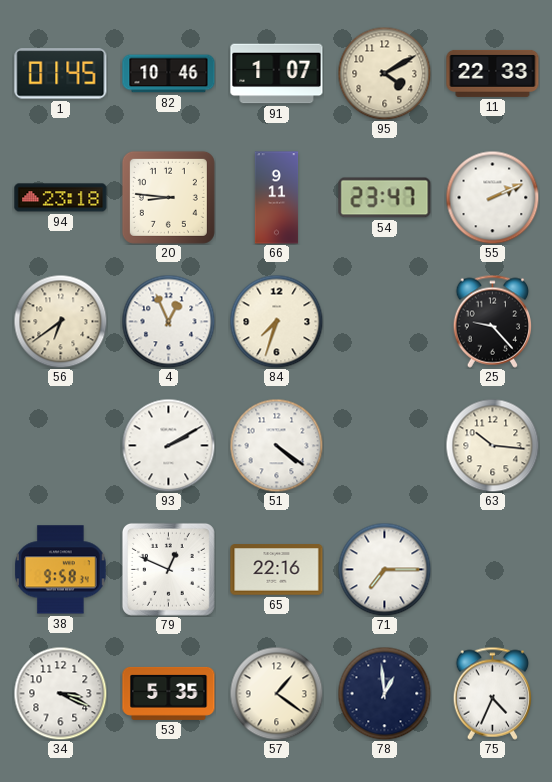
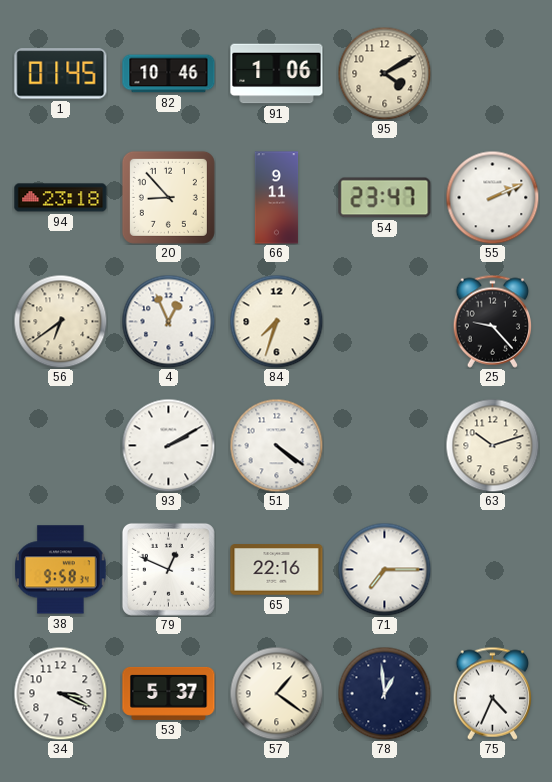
91: 1:07 -> 1:06 (277, 74)
11: 22:33 -> none (493, 73)
20: 8:46 -> 8:53 (168, 197)
63: 10:16 -> 10:12 (492, 445)
53: 5:35 -> 5:37 (169, 693)
